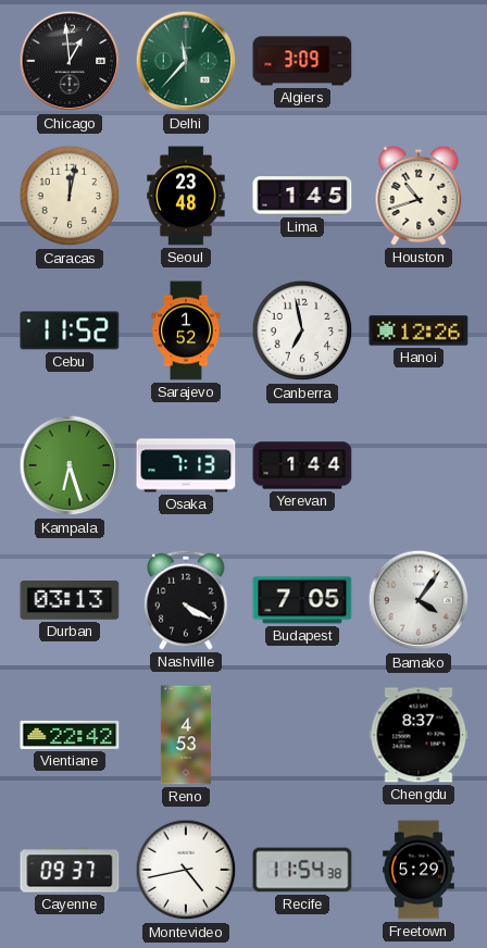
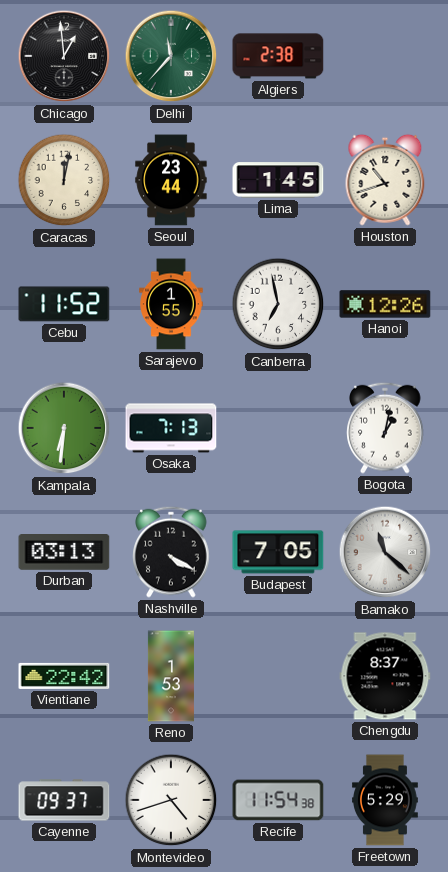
Algiers: 3:09 -> 2:38 (278, 56)
Seoul: 23:48 -> 23:44 (171, 180)
Sarajevo: 1:52 -> 1:55 (171, 304)
Kampala: 6:27 -> 6:31 (64, 428)
Yerevan: 1:44 -> none (302, 465)
Bogota: none -> 1:02 (385, 428)
Bamako: 4:06 -> 11:22 (385, 552)
Reno: 4:53 -> 1:53 (171, 676)
Montevideo: 4:43 -> 4:42 (171, 800)
